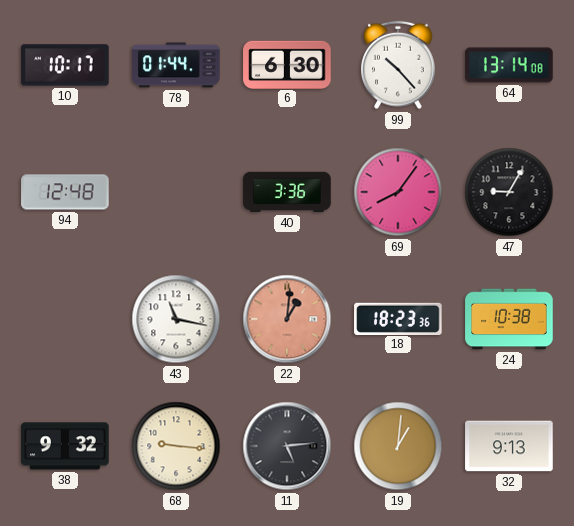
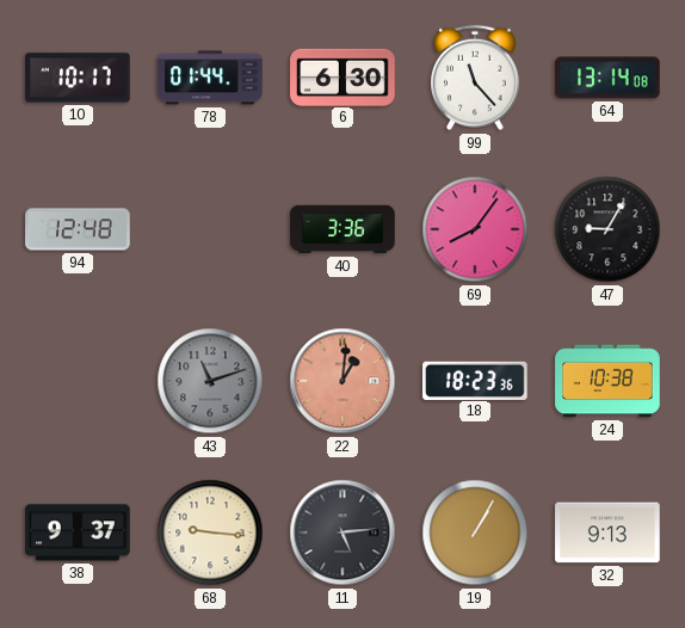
99: 10:23 -> 11:23 (476, 78)
43: 11:17 -> 11:12 (210, 381)
43 dial: white -> grey (210, 381)
38: 9:32 -> 9:37 (78, 532)
19: 1:01 -> 1:05 (475, 532)
